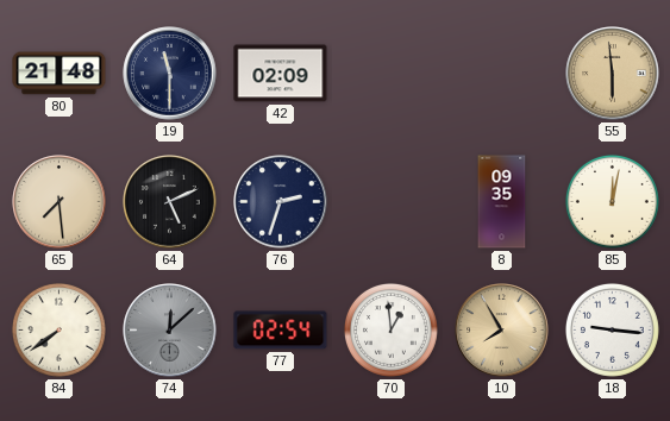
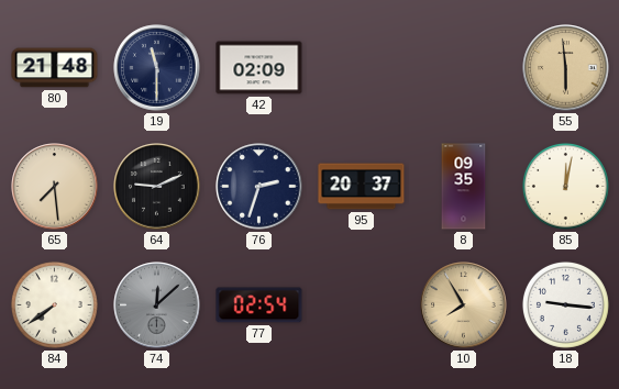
64: 5:11 -> 9:11 (157, 187)
95: none -> 20:37 (362, 187)
70: 12:59 -> none (390, 329)
